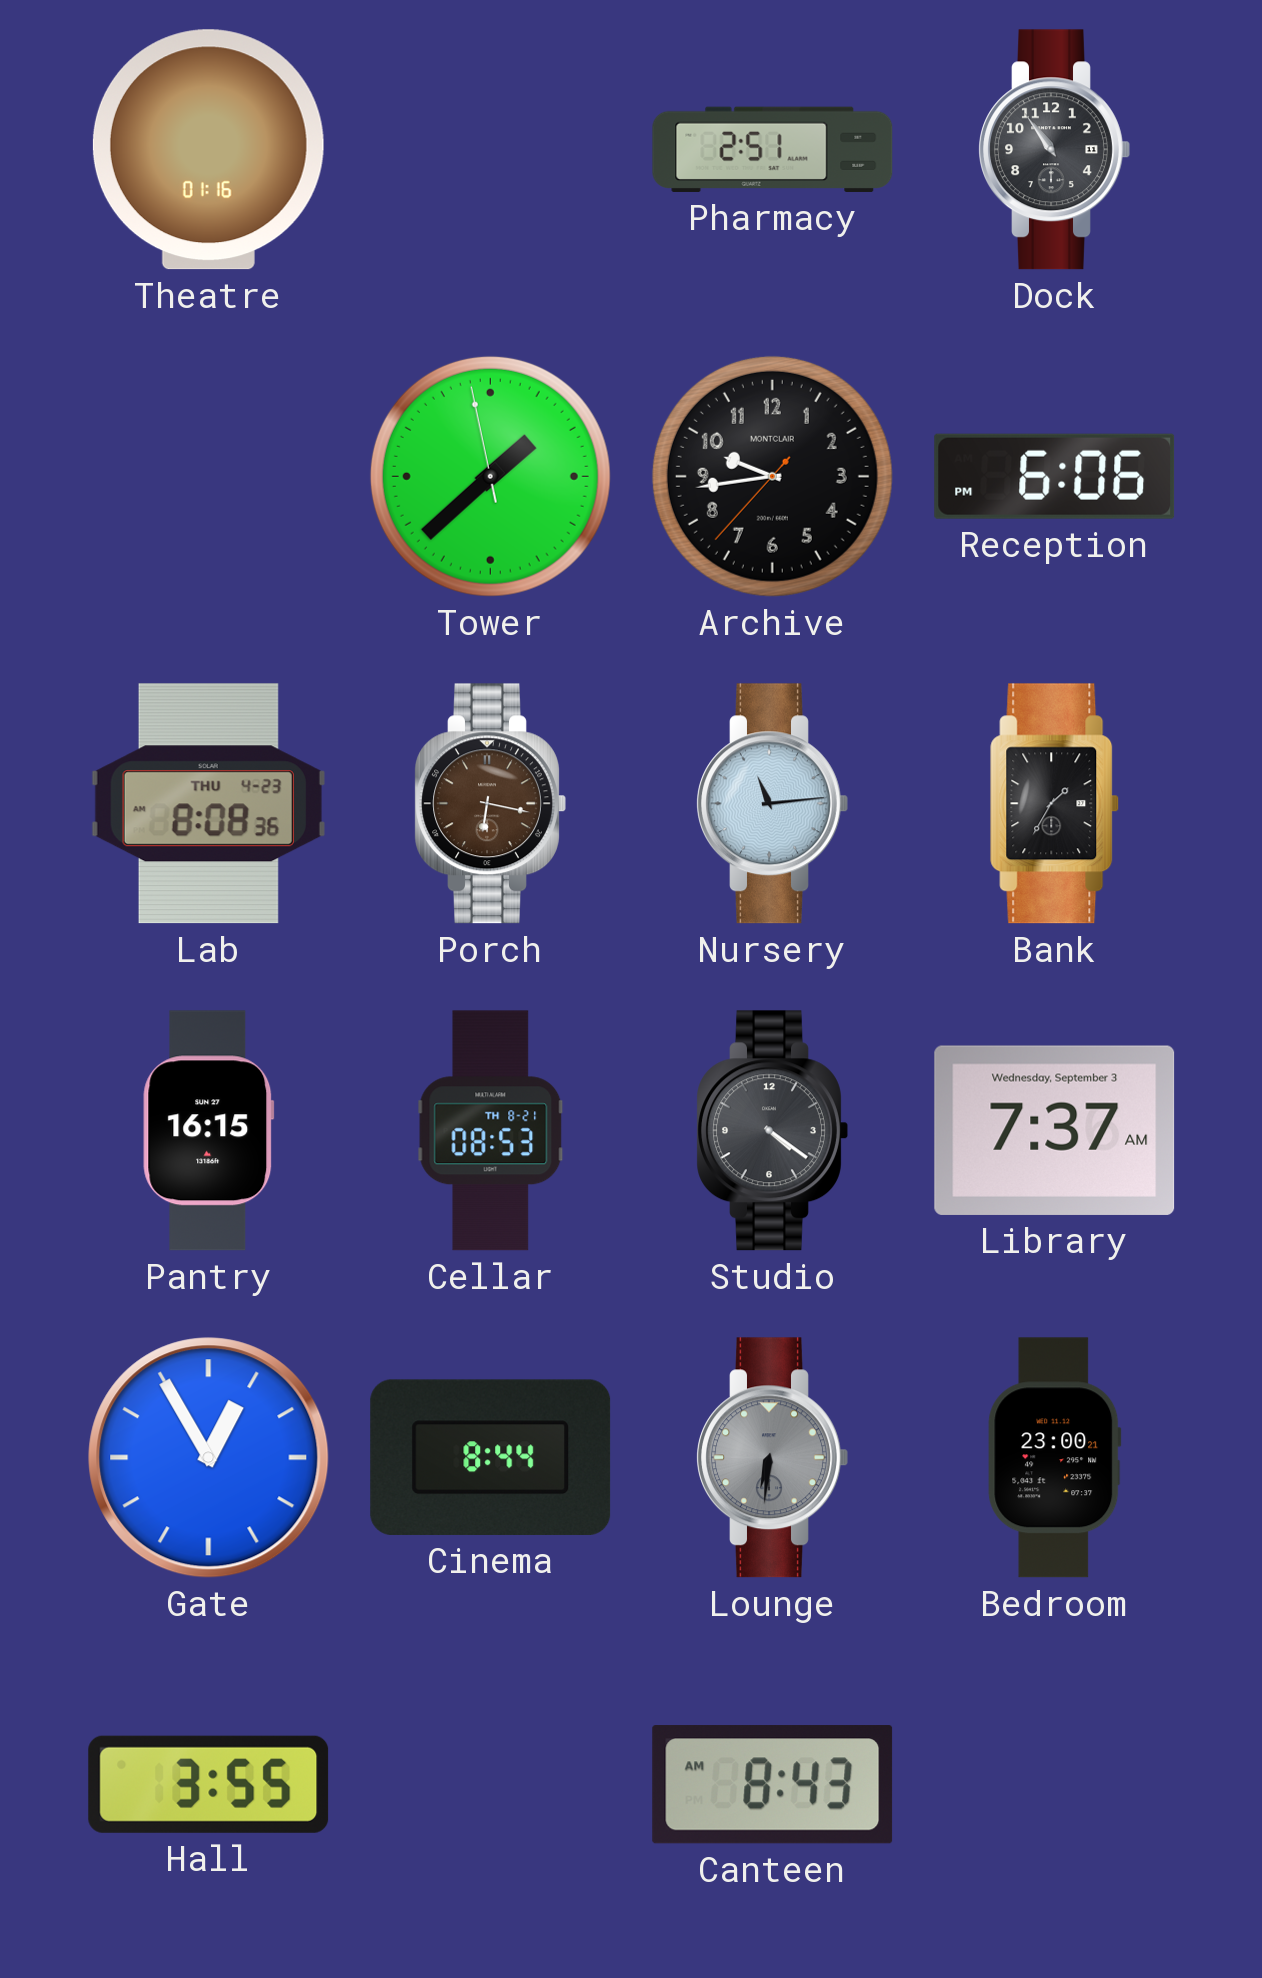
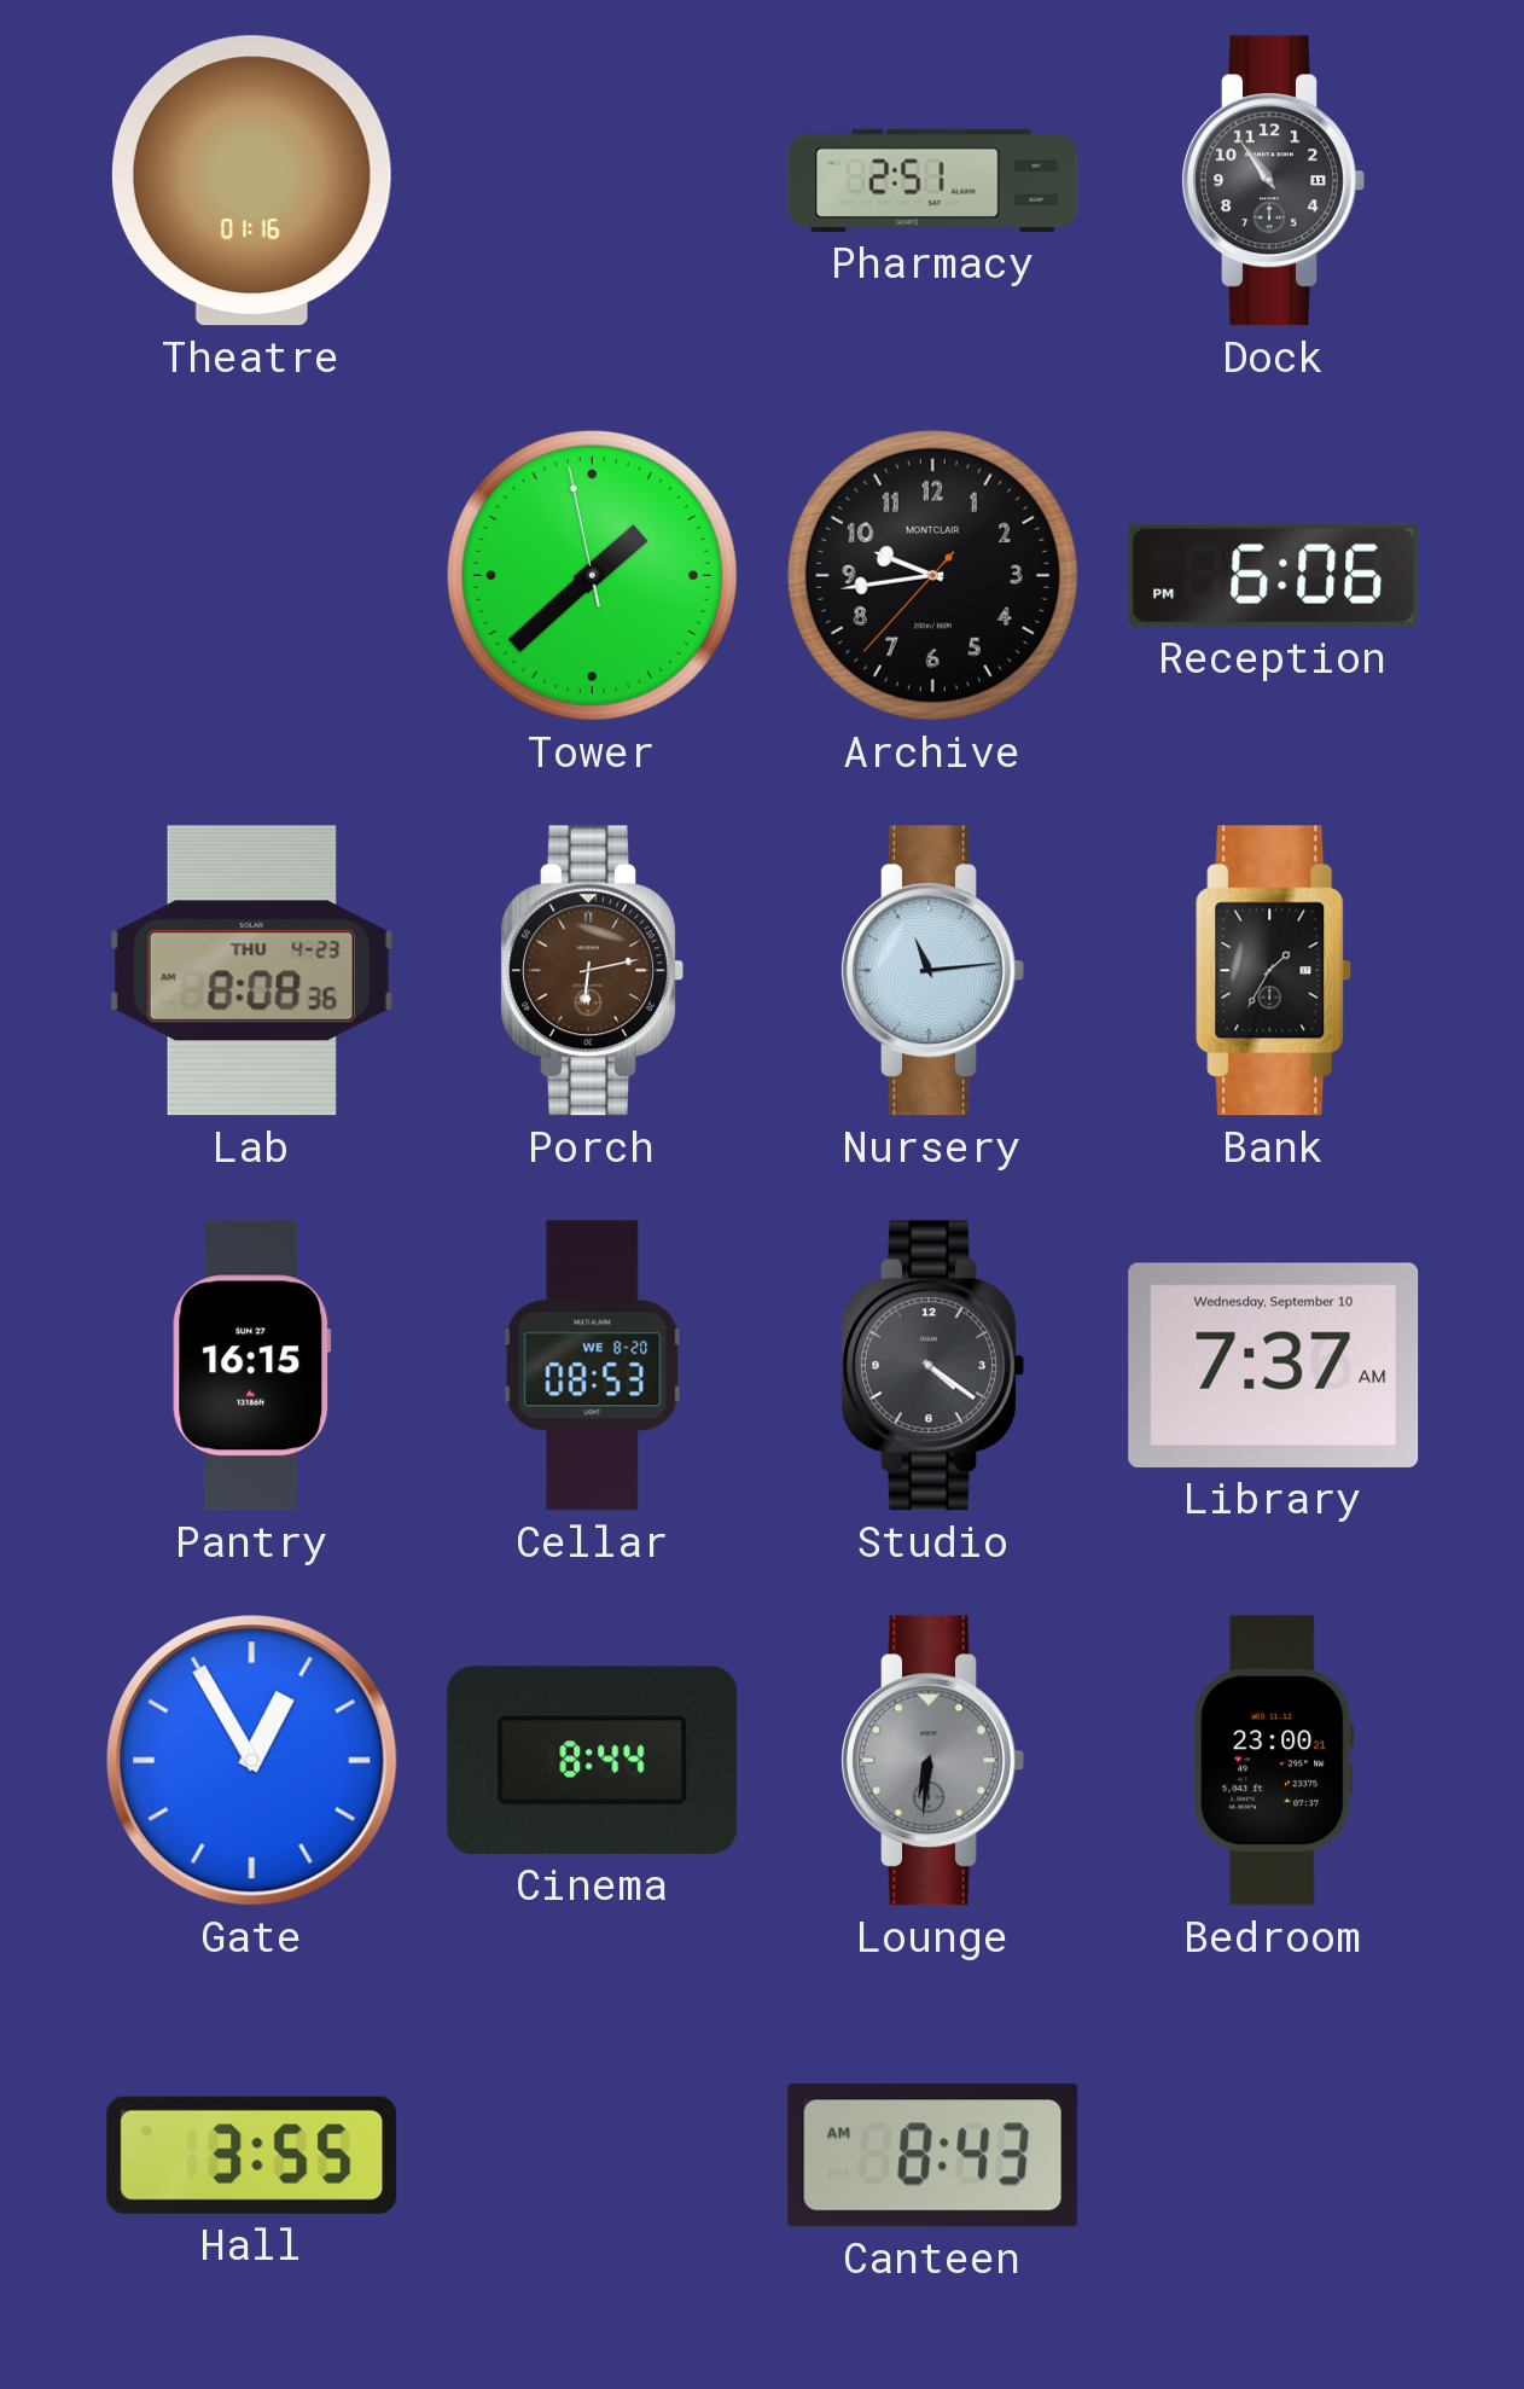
Porch: 6:17 -> 6:13 (592, 971)
Cellar date: TH 8-21 -> WE 8-20 (593, 1366)
Library date: Wednesday, September 3 -> Wednesday, September 10 (1274, 1365)
